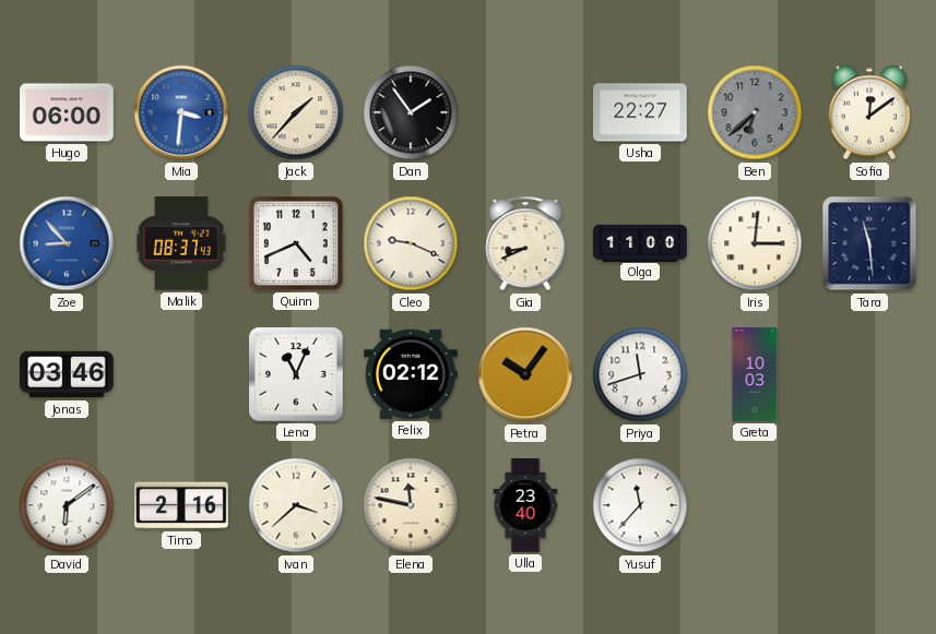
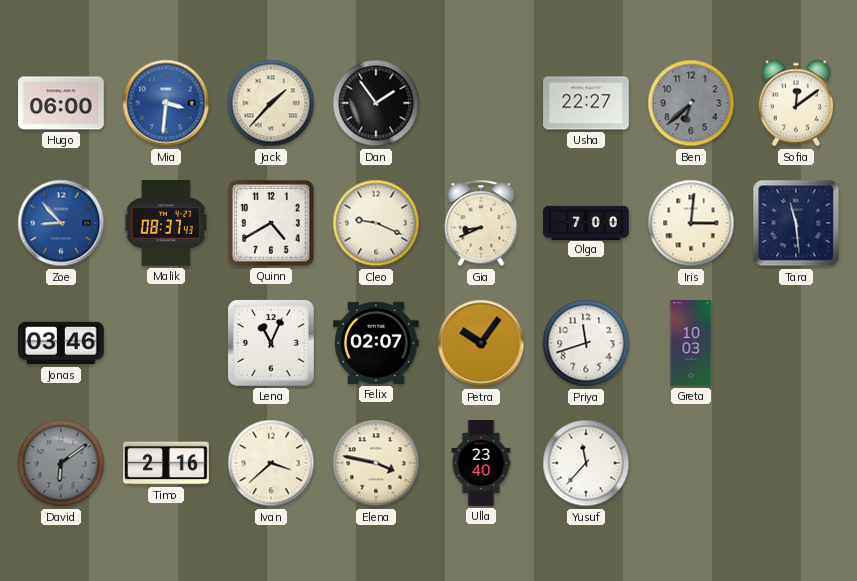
Quinn: 4:41 -> 4:40 (271, 223)
Olga: 11:00 -> 7:00 (586, 222)
Felix: 02:12 -> 02:07 (377, 343)
David dial: white -> grey (61, 463)
Elena: 11:47 -> 3:47 (376, 463)
